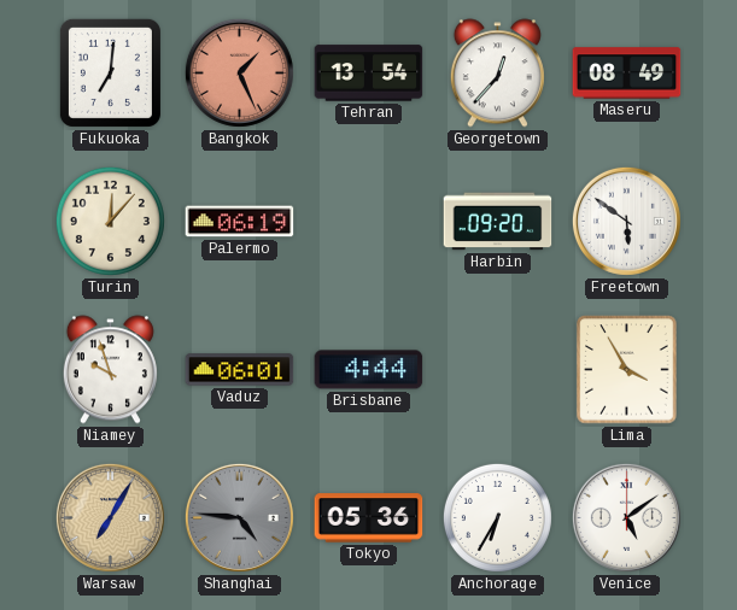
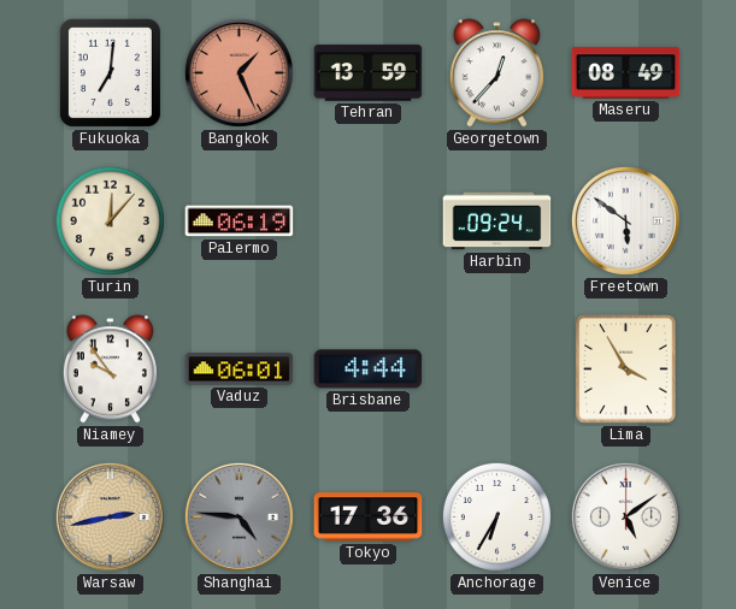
Tehran: 13:54 -> 13:59 (369, 73)
Harbin: 09:20 -> 09:24 (497, 221)
Niamey: 9:57 -> 9:54 (110, 369)
Warsaw: 7:05 -> 2:43 (110, 516)
Tokyo: 05:36 -> 17:36 (369, 518)
